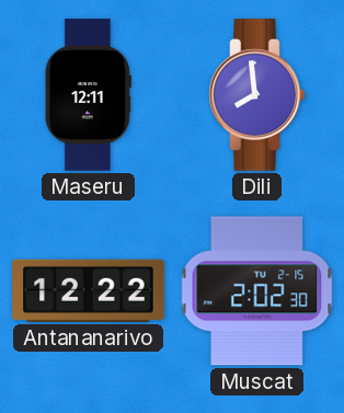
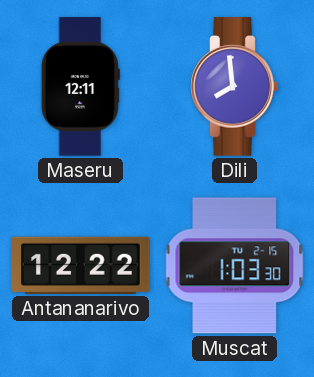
Muscat: 2:02 -> 1:03 (235, 266)
